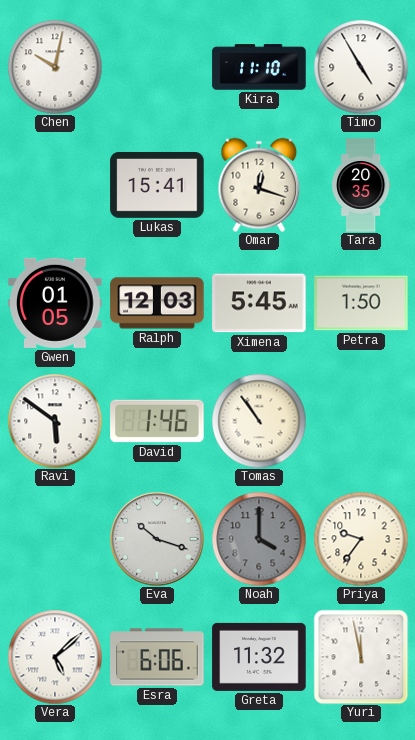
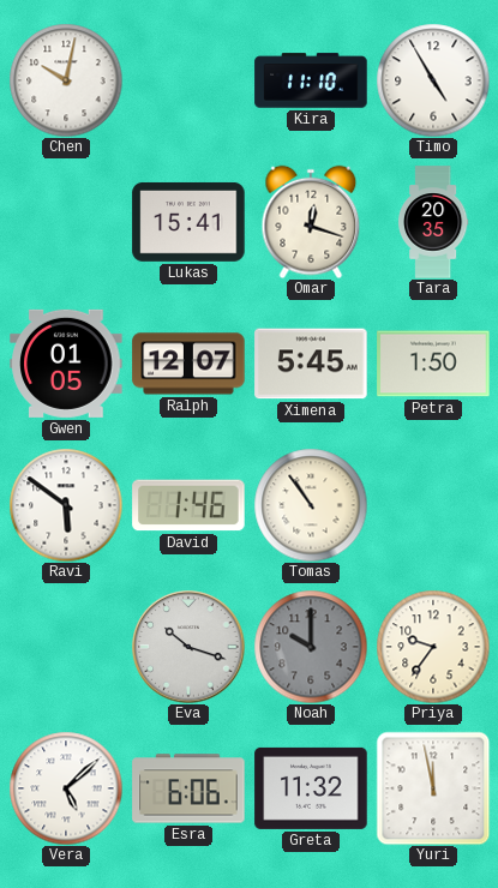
Ralph: 12:03 -> 12:07 (188, 364)
Noah: 4:00 -> 10:00 (311, 647)
